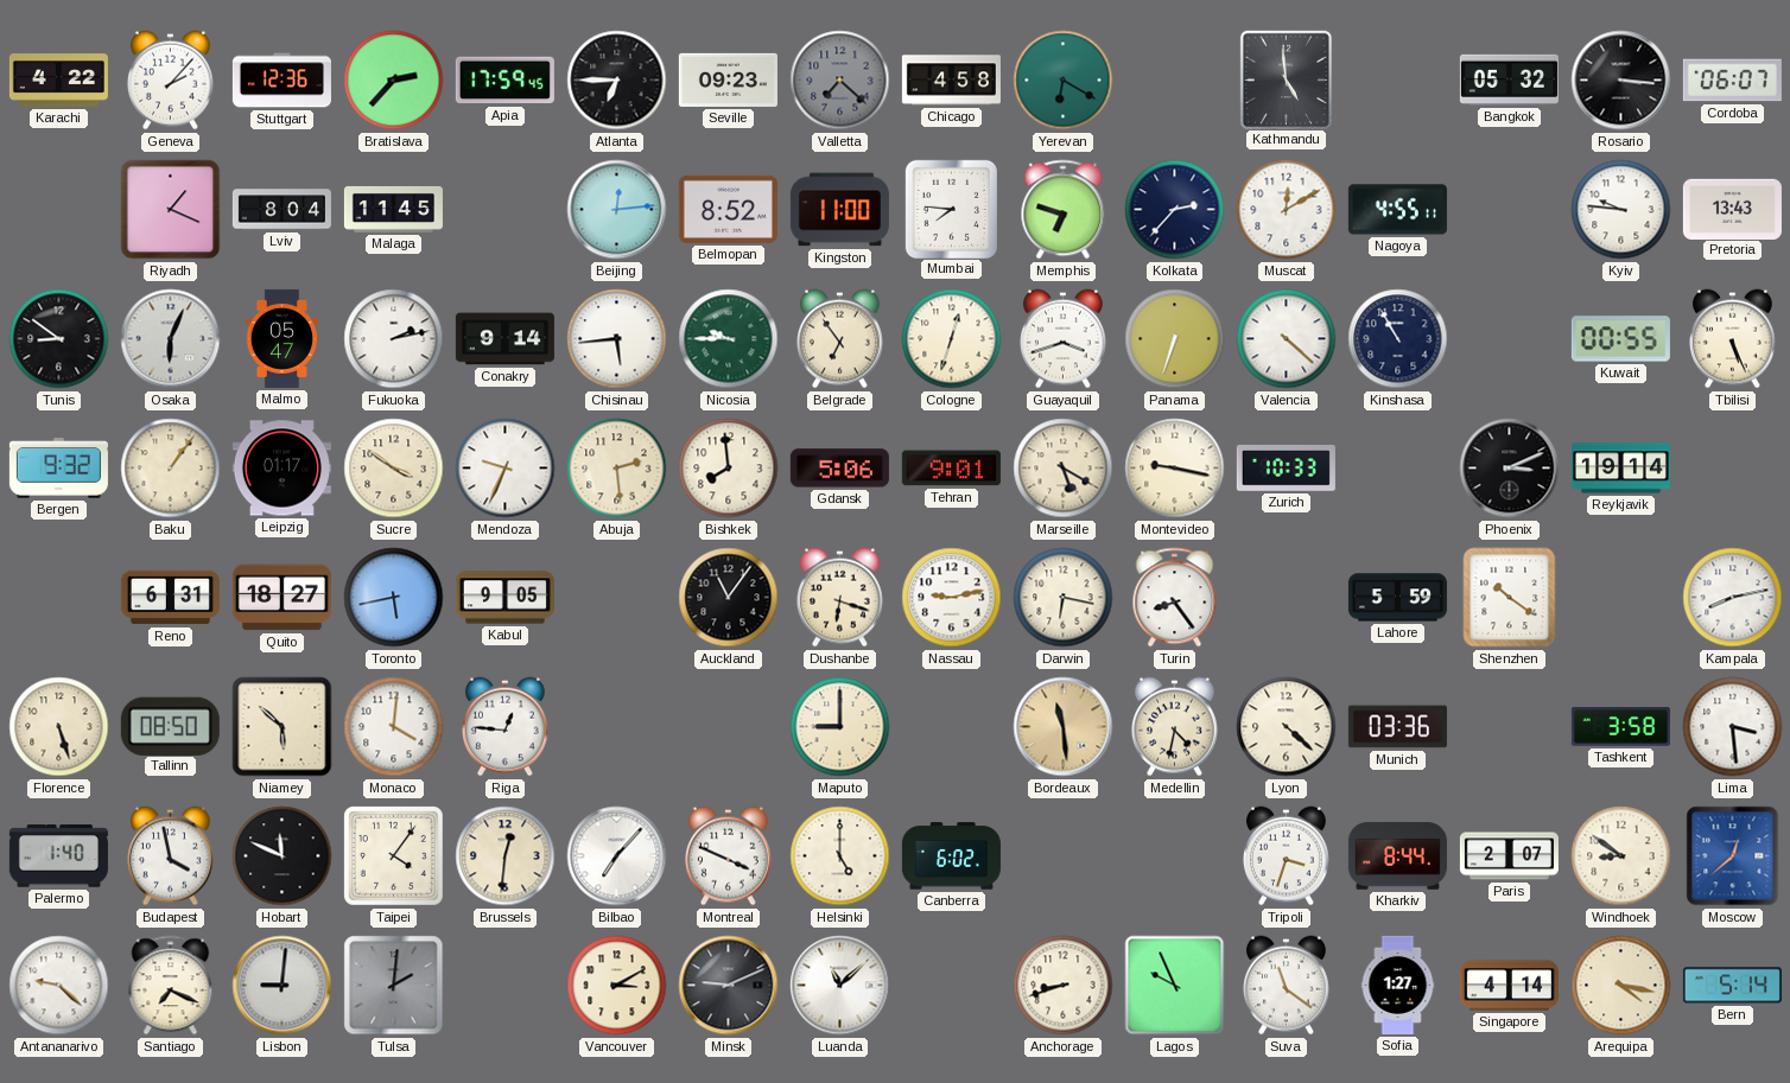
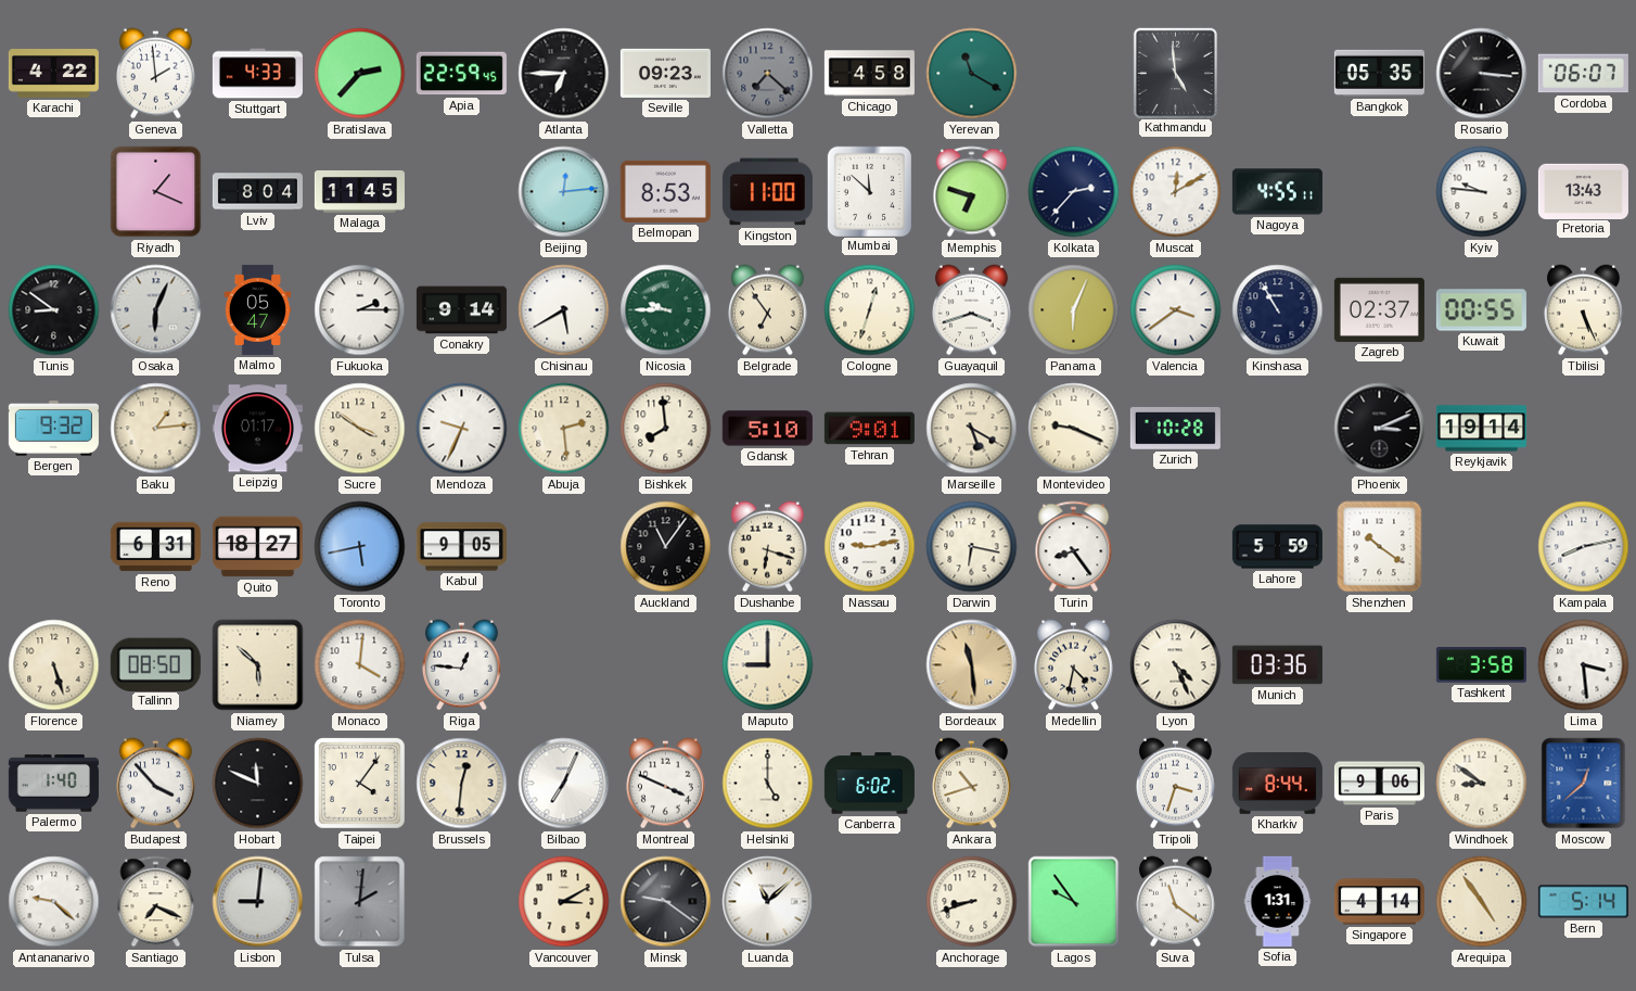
Geneva: 2:07 -> 1:59 (155, 74)
Stuttgart: 12:36 -> 4:33 (257, 74)
Apia: 17:59 -> 22:59 (461, 74)
Yerevan: 6:20 -> 11:20 (972, 74)
Bangkok: 05:32 -> 05:35 (1379, 73)
Belmopan: 8:52 -> 8:53 (665, 191)
Mumbai: 7:46 -> 11:52 (869, 191)
Fukuoka: 2:13 -> 2:15 (360, 310)
Chisinau: 5:44 -> 5:40 (564, 310)
Panama: 6:33 -> 6:04 (1074, 310)
Valencia: 4:22 -> 3:39 (1176, 310)
Zagreb: none -> 02:37 (1379, 309)
Baku: 1:06 -> 1:14 (156, 429)
Gdansk: 5:06 -> 5:10 (767, 429)
Montevideo: 9:17 -> 9:19 (1074, 429)
Zurich: 10:33 -> 10:28 (1175, 428)
Lyon: 4:22 -> 4:26 (1176, 665)
Budapest: 3:58 -> 3:53 (155, 784)
Bilbao: 7:07 -> 7:04 (564, 784)
Ankara: none -> 10:42 (971, 784)
Paris: 2:07 -> 9:06 (1379, 784)
Minsk: 9:11 -> 9:21 (666, 902)
Lagos: 9:56 -> 9:54 (1074, 902)
Sofia: 1:27 -> 1:31 (1278, 901)
Arequipa: 4:17 -> 4:54 (1482, 902)
